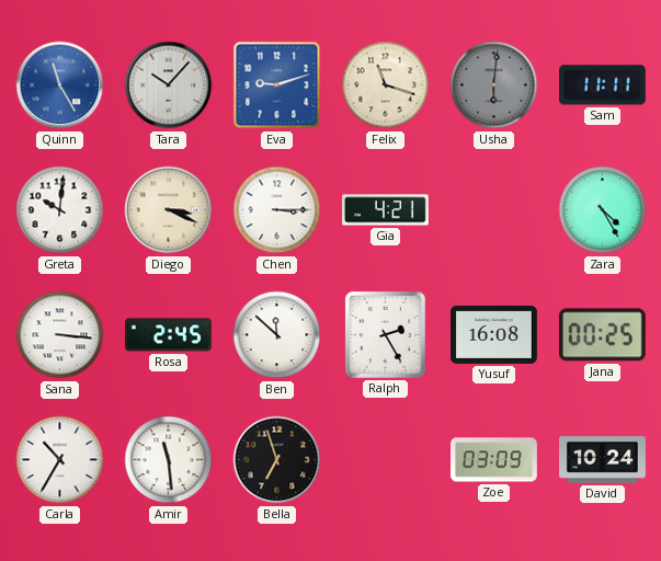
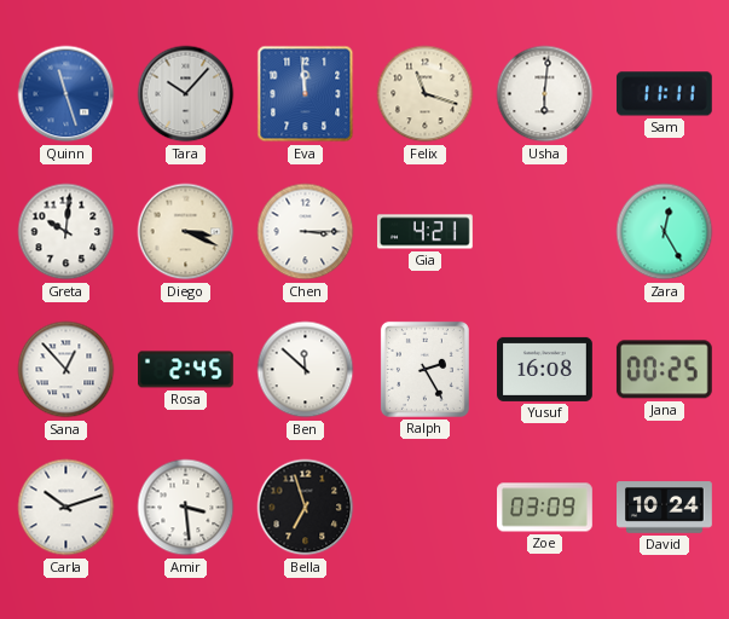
Quinn: 11:25 -> 11:27 (66, 94)
Eva: 9:12 -> 11:59 (306, 94)
Usha dial: grey -> white (545, 94)
Zara: 4:25 -> 12:25 (665, 232)
Sana: 3:16 -> 12:53 (66, 370)
Carla: 10:35 -> 10:12 (66, 508)
Amir: 11:29 -> 3:29 (186, 508)
